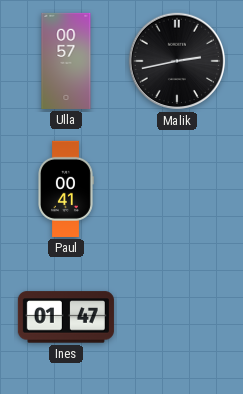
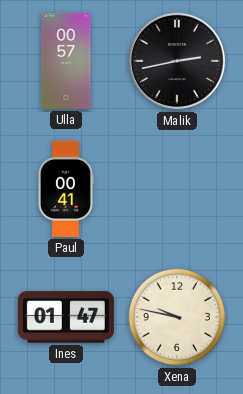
Xena: none -> 9:47 (177, 317)
